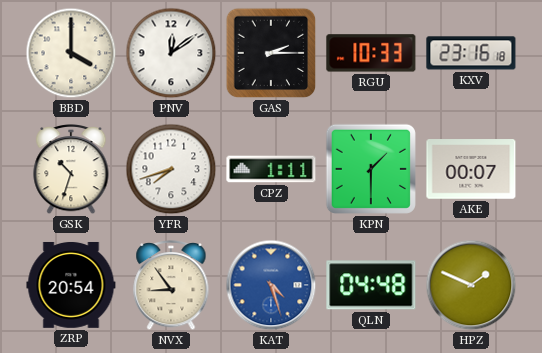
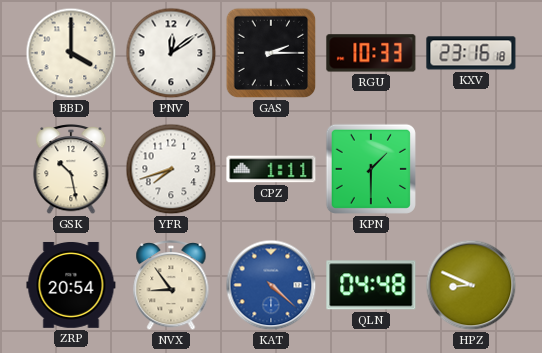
GSK: 10:33 -> 10:28 (71, 170)
AKE: 00:07 -> none (471, 169)
KAT: 4:27 -> 4:22 (271, 285)
HPZ: 1:49 -> 8:49 (471, 285)
